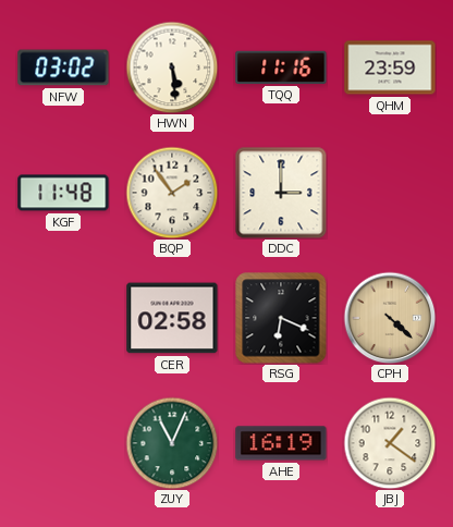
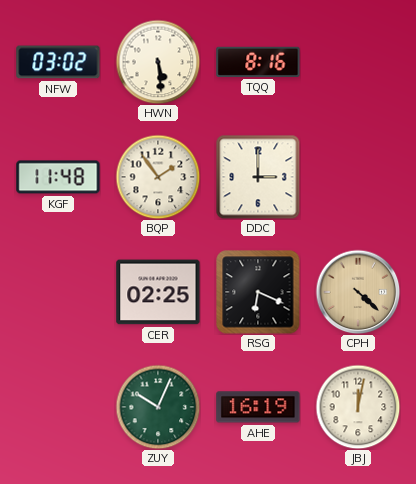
TQQ: 11:16 -> 8:16 (258, 62)
QHM: 23:59 -> none (390, 68)
CER: 02:58 -> 02:25 (158, 292)
ZUY: 11:04 -> 10:04 (158, 407)
JBJ: 1:21 -> 12:02 (358, 407)
